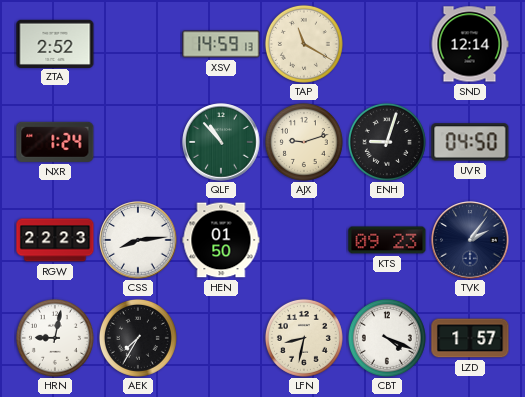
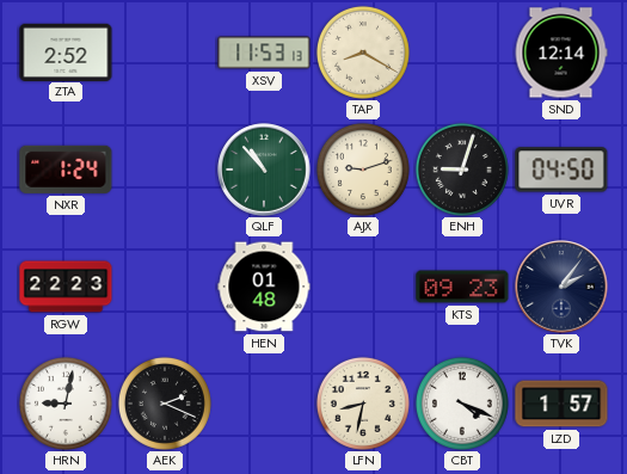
XSV: 14:59 -> 11:53 (264, 53)
TAP: 11:20 -> 8:20 (363, 53)
CSS: 8:14 -> none (138, 240)
HEN: 01:50 -> 01:48 (264, 287)
AEK: 7:35 -> 2:19 (165, 404)
